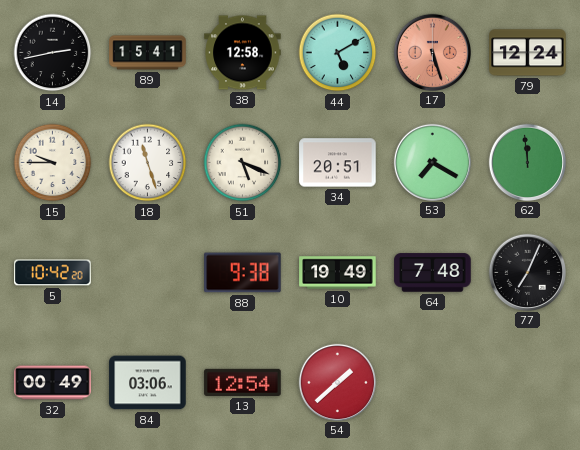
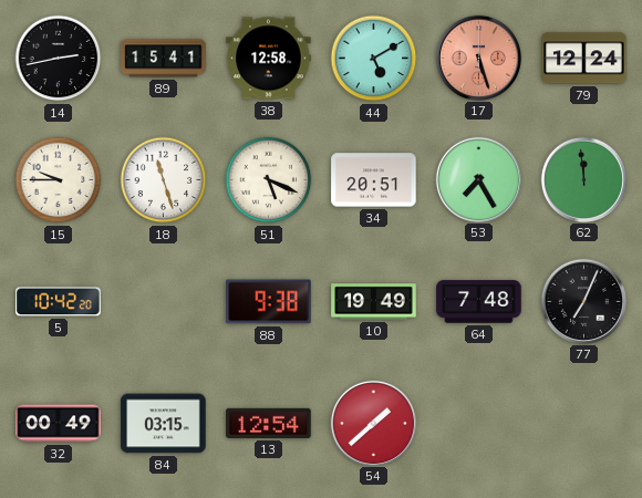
53: 7:20 -> 7:25 (478, 179)
84: 03:06 -> 03:15 (164, 424)
